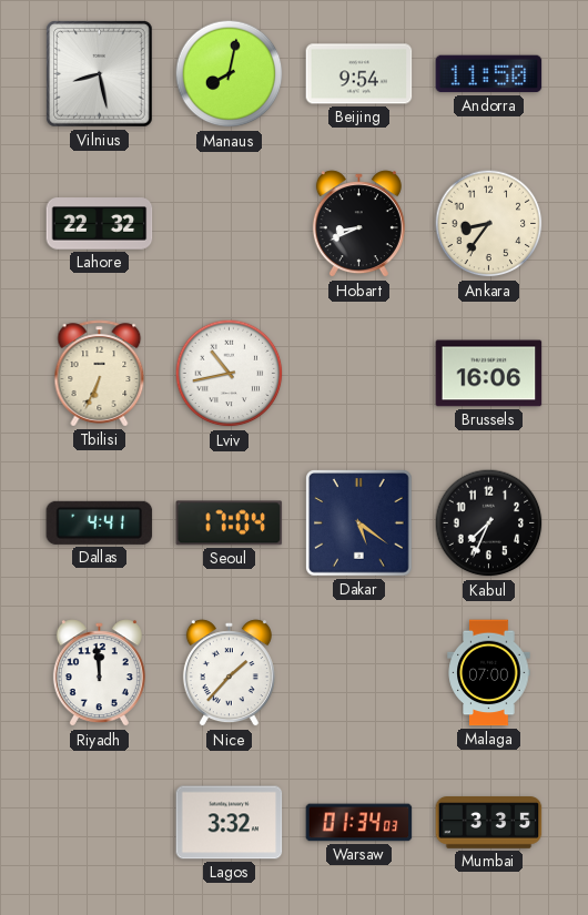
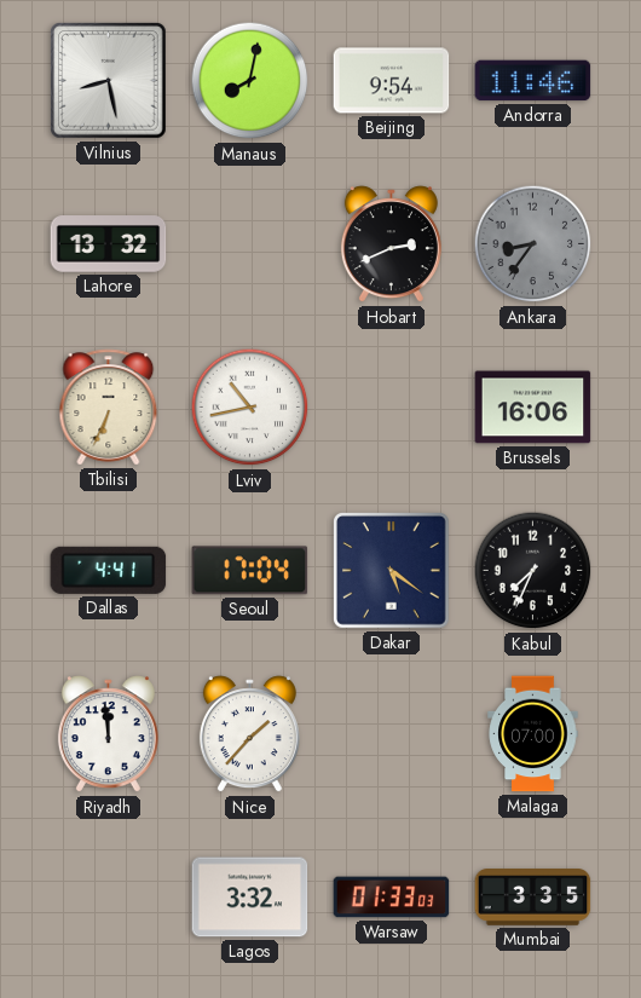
Andorra: 11:50 -> 11:46 (533, 81)
Lahore: 22:32 -> 13:32 (109, 244)
Hobart: 8:41 -> 2:41 (391, 244)
Ankara dial: cream -> grey (533, 244)
Warsaw: 01:34 -> 01:33 (392, 898)
